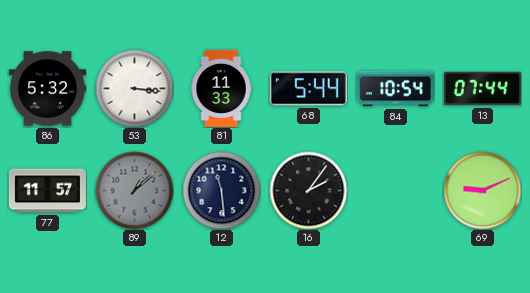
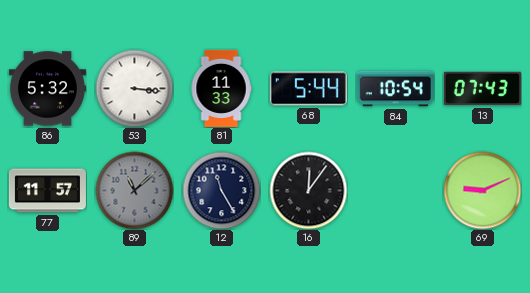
13: 07:44 -> 07:43 (482, 89)
89: 1:08 -> 11:08 (134, 190)
12: 11:29 -> 11:25 (221, 190)
16: 2:06 -> 12:06 (308, 190)
